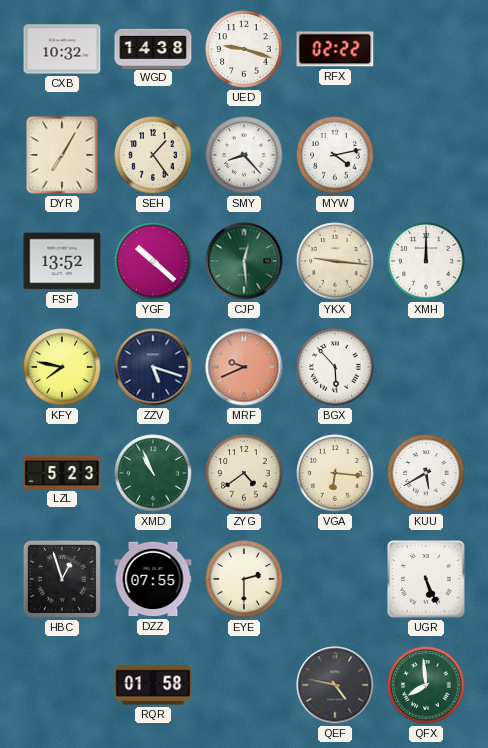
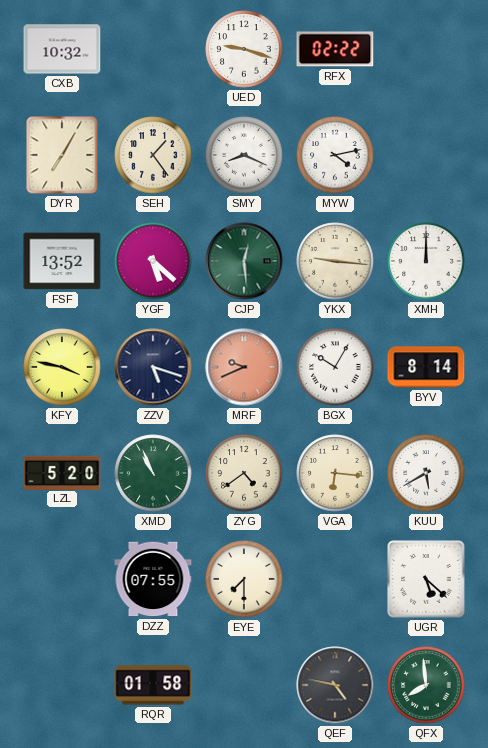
WGD: 14:38 -> none (153, 48)
SMY: 8:23 -> 8:19 (244, 155)
YGF: 10:22 -> 5:22 (153, 261)
KFY: 7:47 -> 3:47 (62, 367)
BGX: 5:53 -> 10:05 (335, 367)
BYV: none -> 8:14 (426, 367)
LZL: 5:23 -> 5:20 (62, 472)
HBC: 12:57 -> none (62, 579)
EYE: 2:30 -> 7:30 (244, 579)
UGR: 5:26 -> 5:22 (426, 579)
